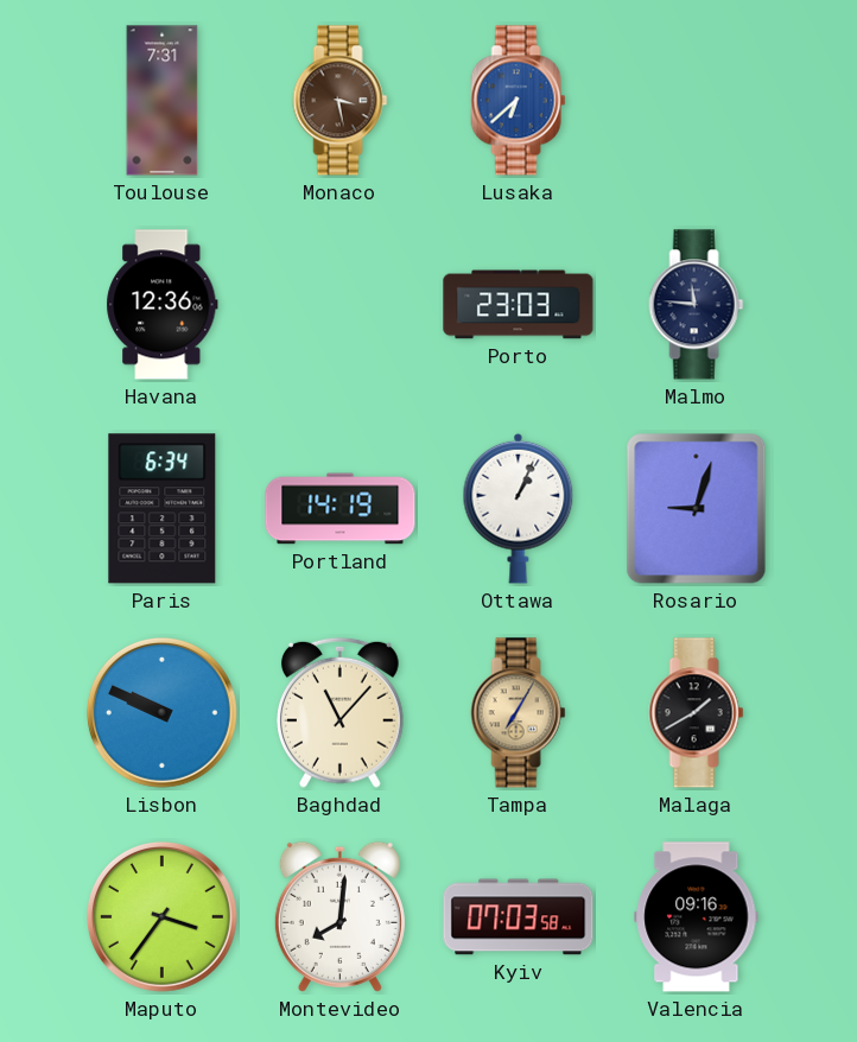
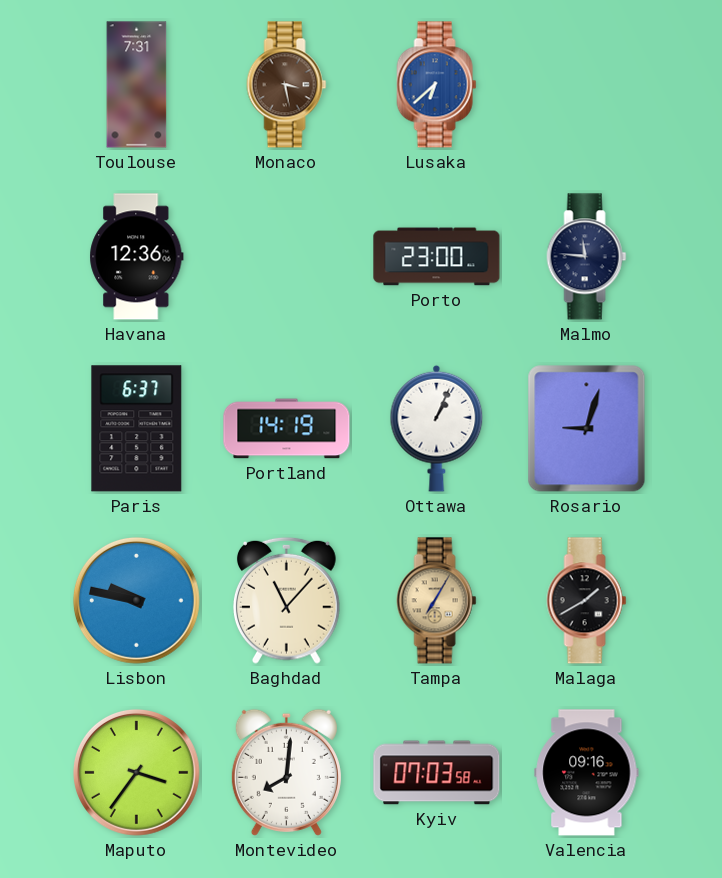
Porto: 23:03 -> 23:00 (437, 257)
Paris: 6:34 -> 6:37 (137, 429)
Lisbon: 9:49 -> 9:47 (136, 600)
